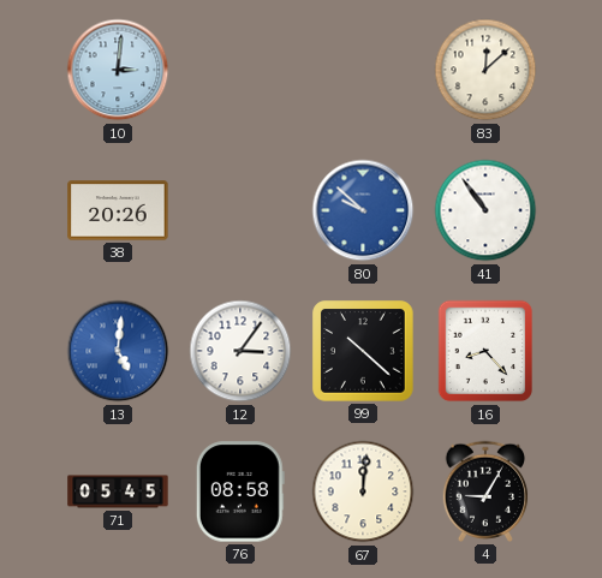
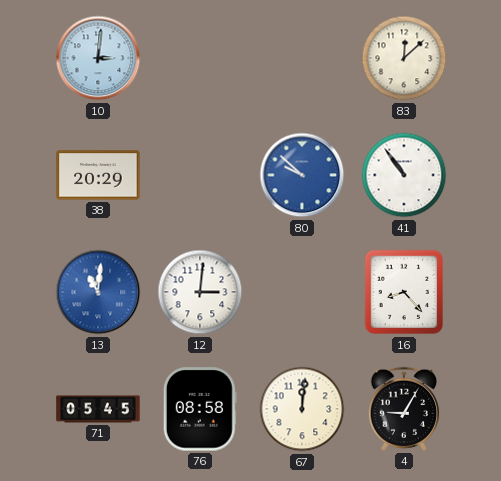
38: 20:26 -> 20:29 (98, 175)
13: 5:01 -> 11:01 (98, 292)
12: 3:06 -> 3:01 (200, 292)
99: 10:22 -> none (363, 351)
